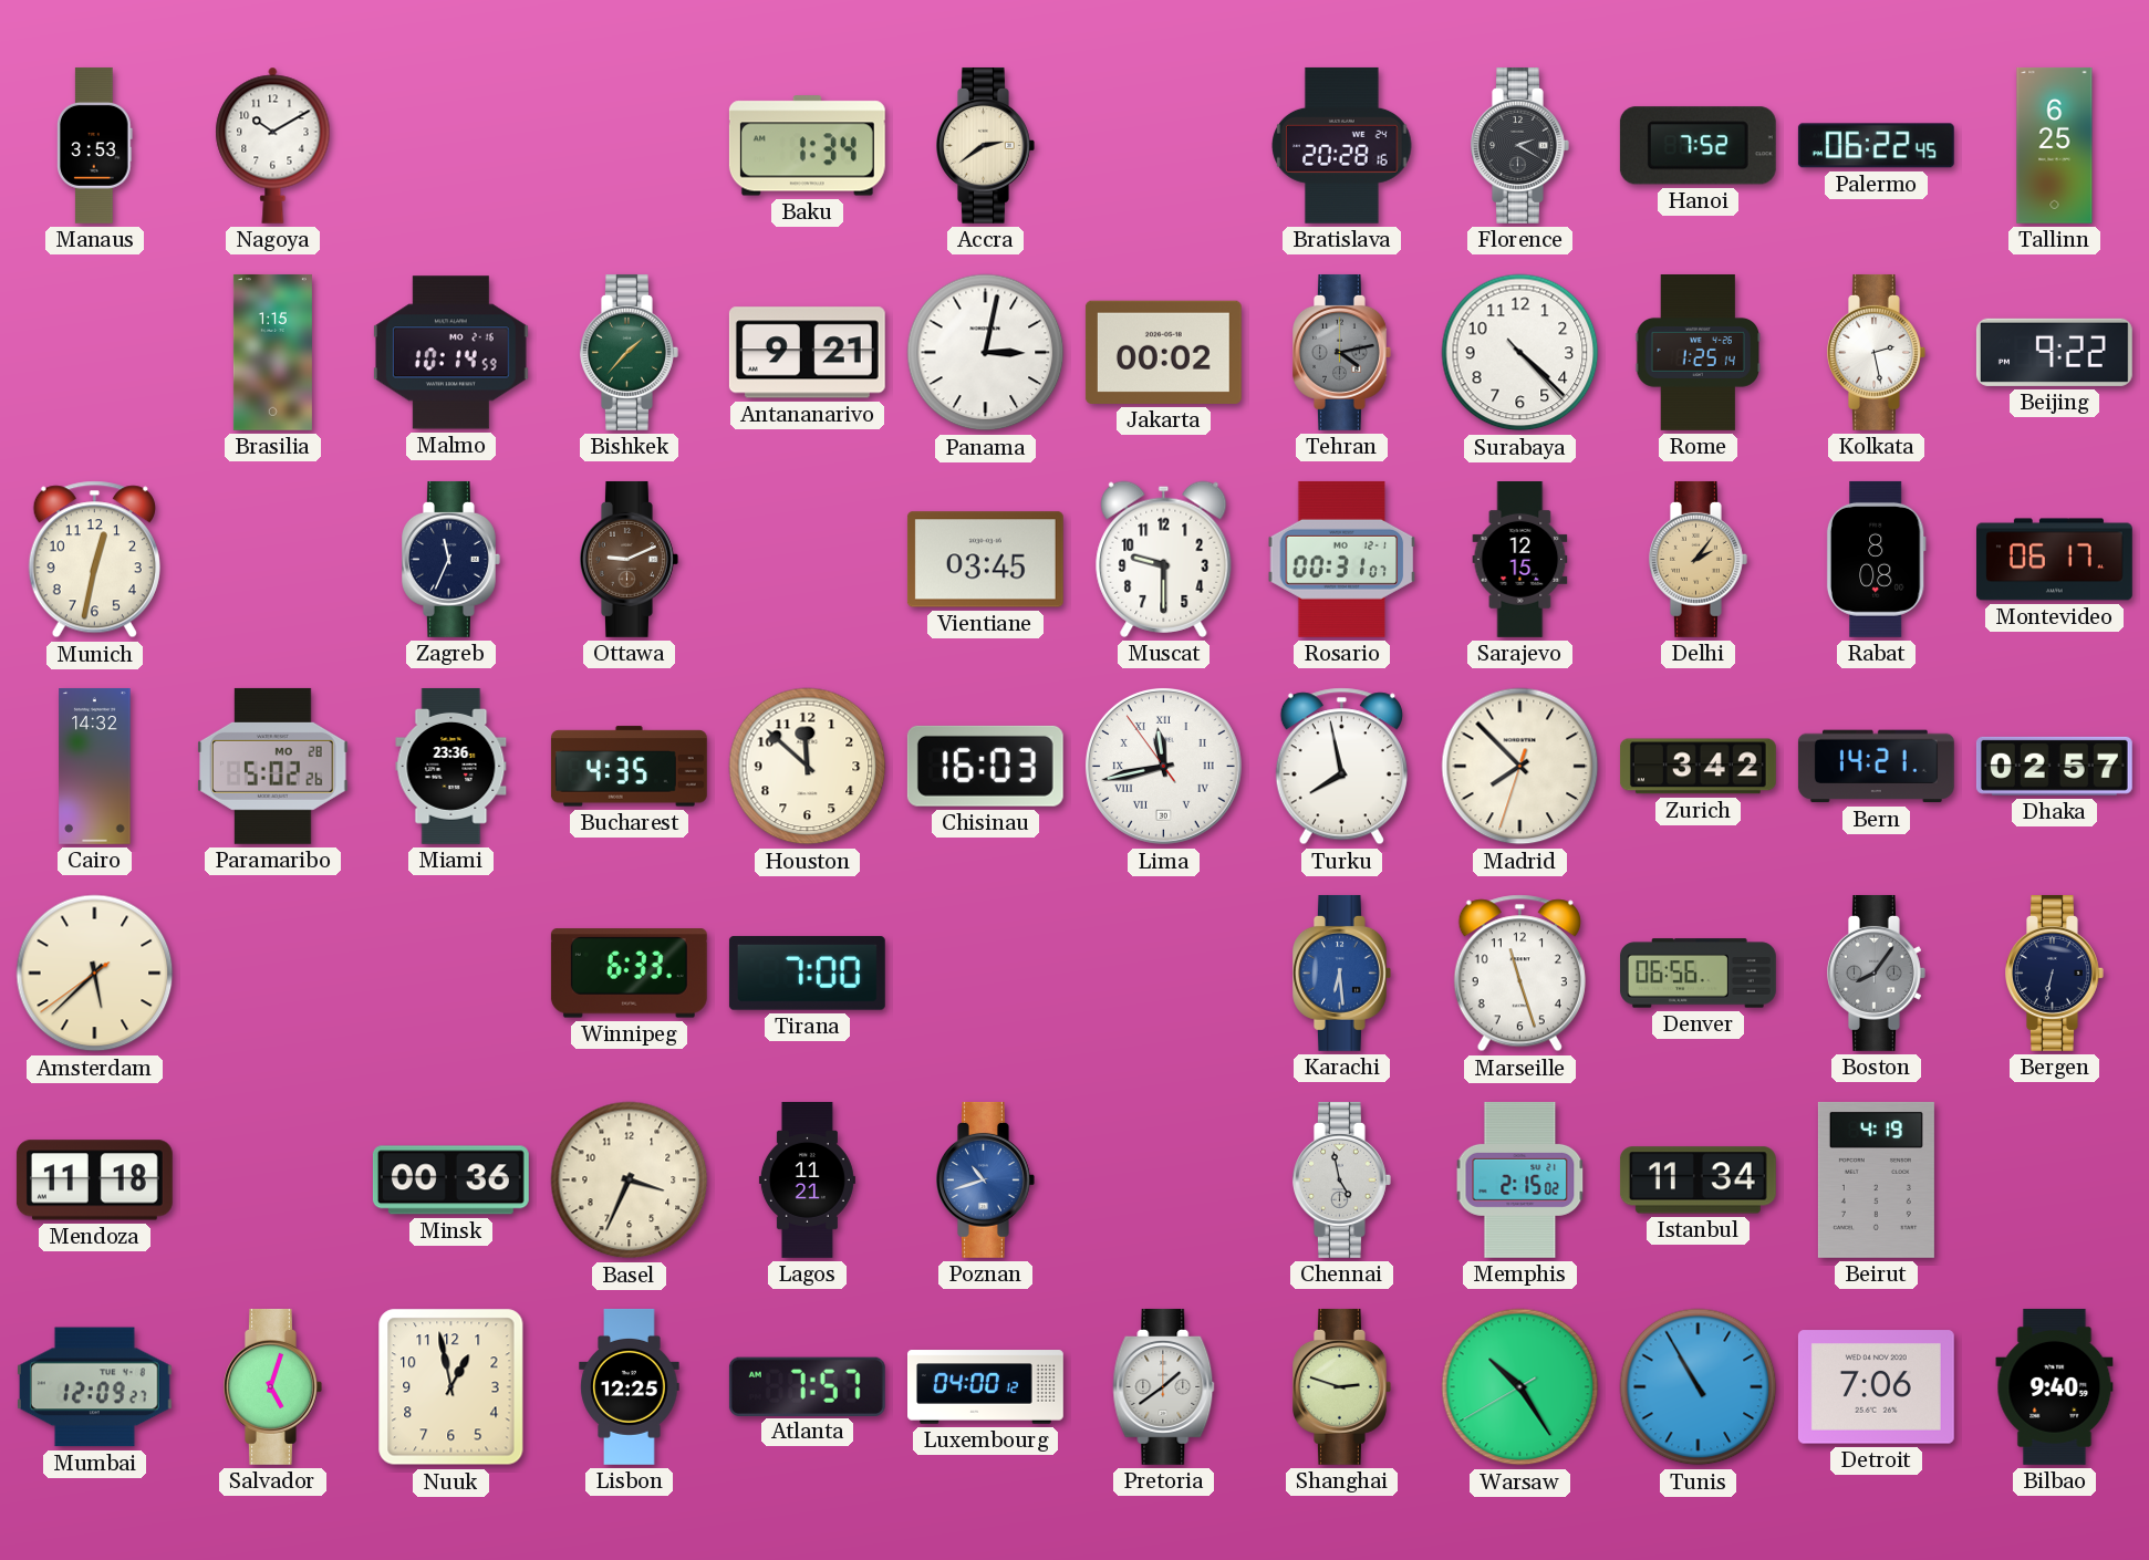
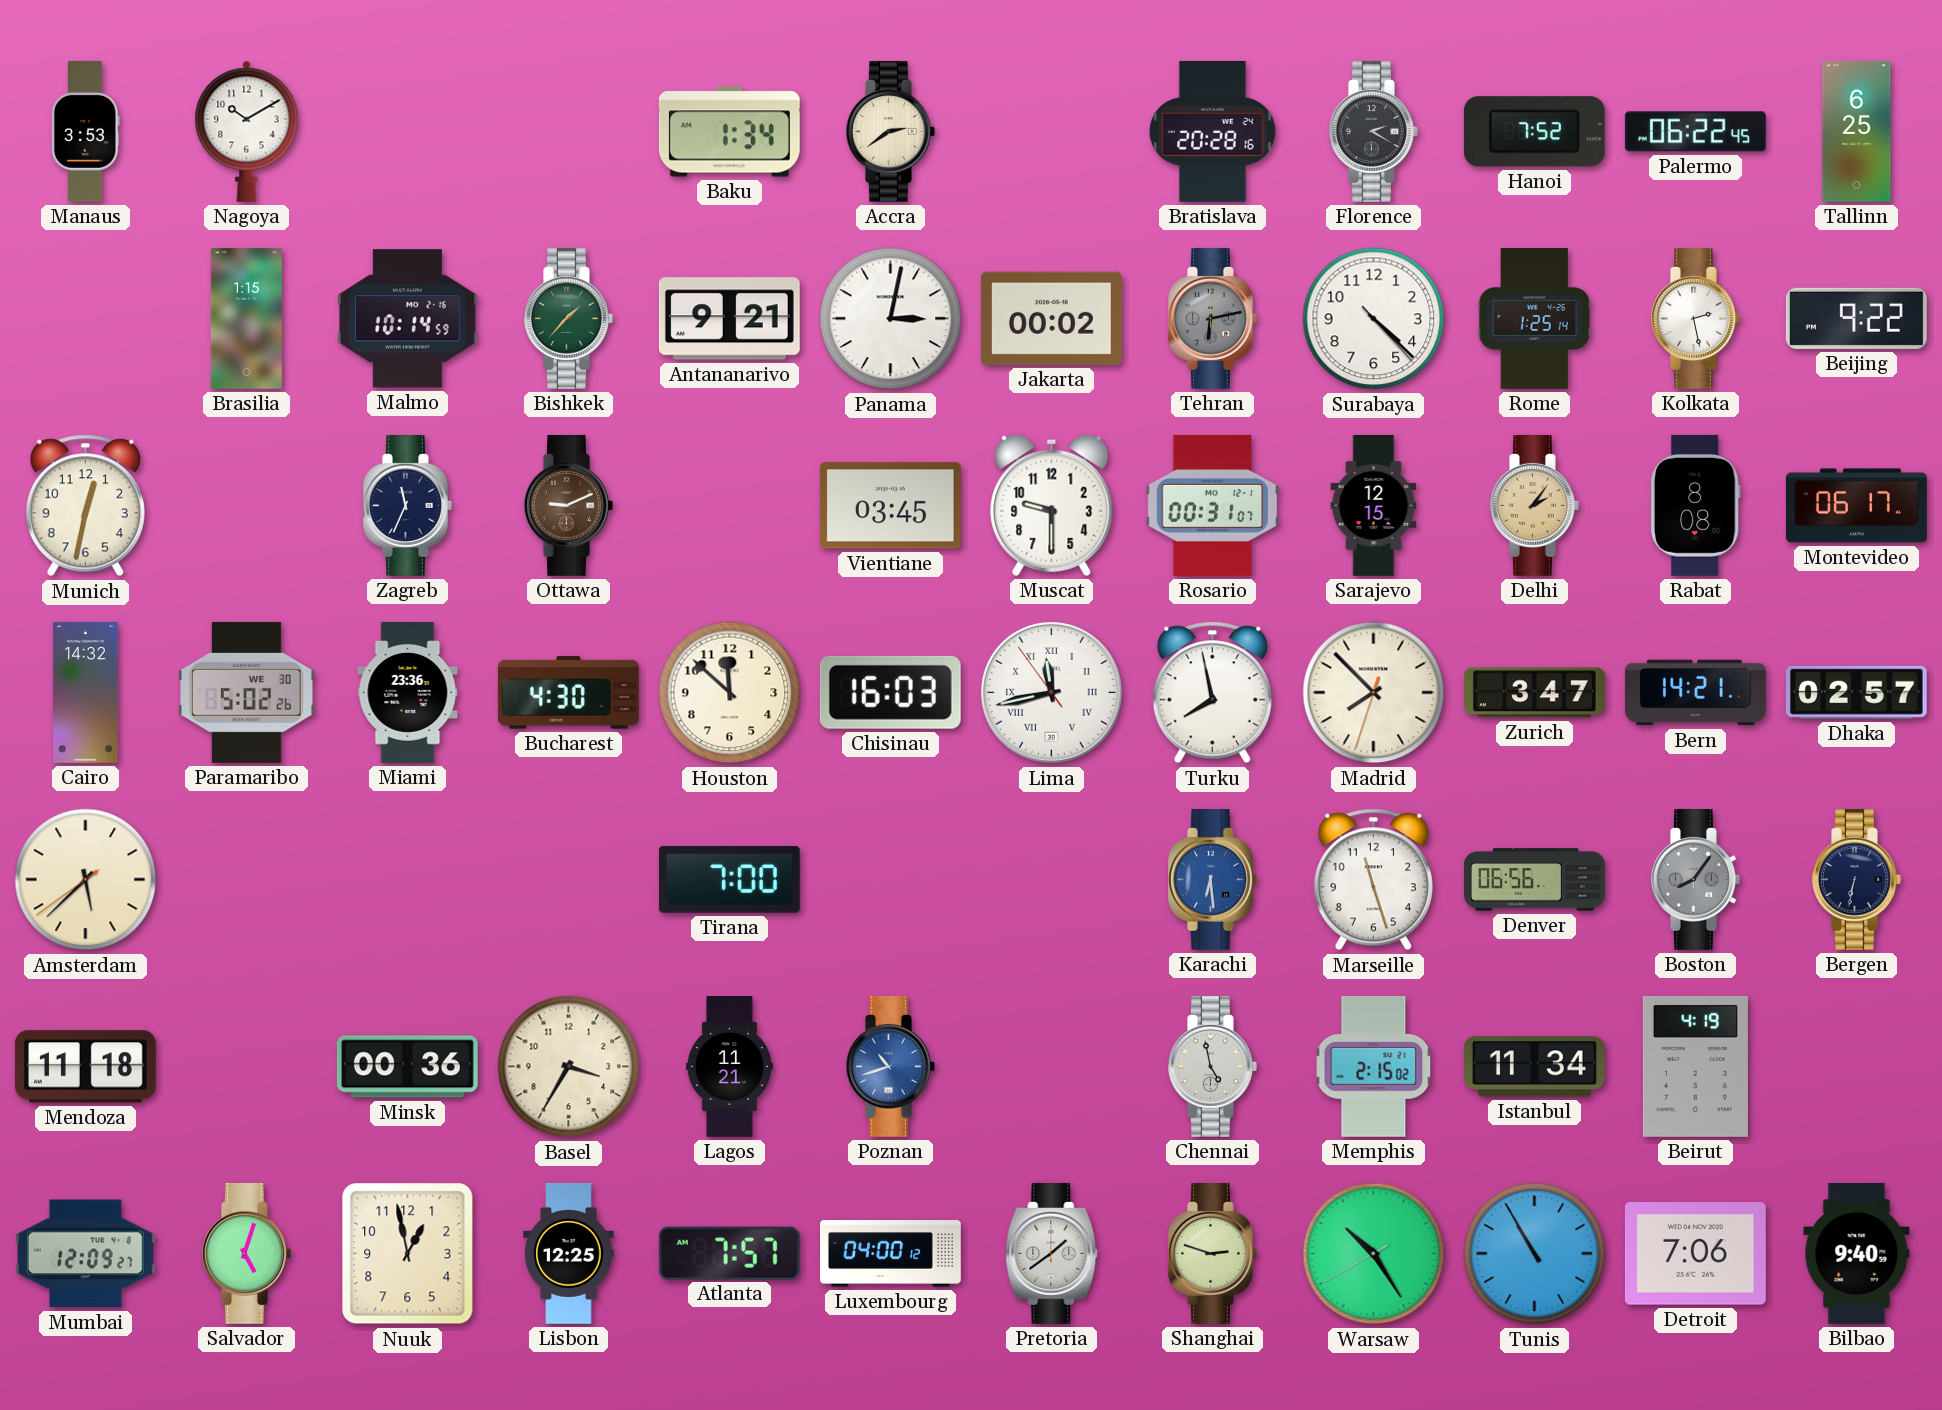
Tehran: 4:13 -> 6:13 (1213, 318)
Paramaribo date: MO 28 -> WE 30 (247, 692)
Bucharest: 4:35 -> 4:30 (568, 693)
Zurich: 3:42 -> 3:47 (1534, 693)
Winnipeg: 6:33 -> none (629, 974)
Basel: 3:34 -> 3:35 (569, 1067)
